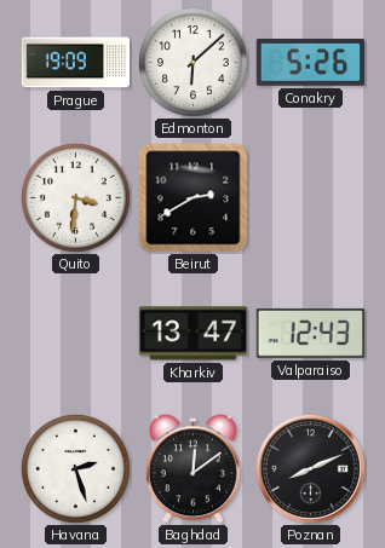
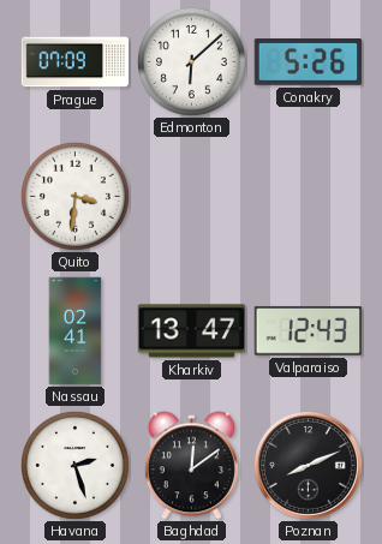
Prague: 19:09 -> 07:09 (76, 62)
Beirut: 2:40 -> none (194, 198)
Nassau: none -> 02:41 (76, 331)
